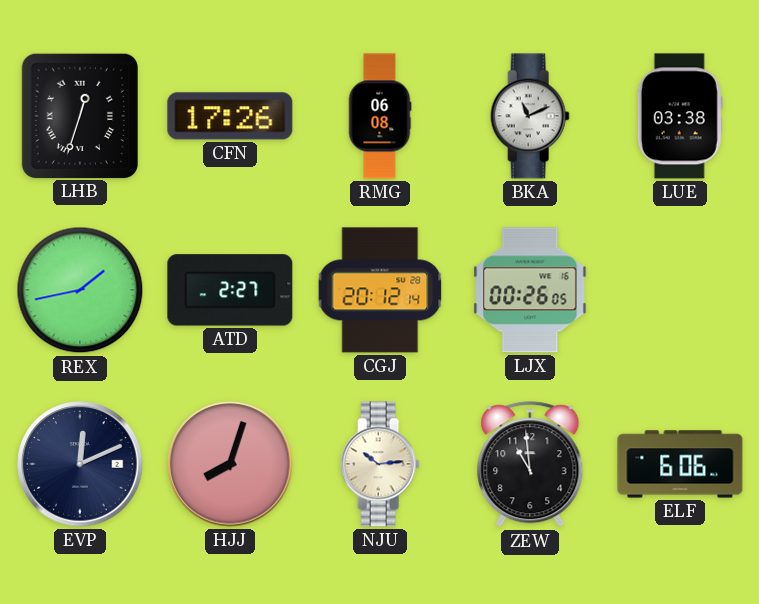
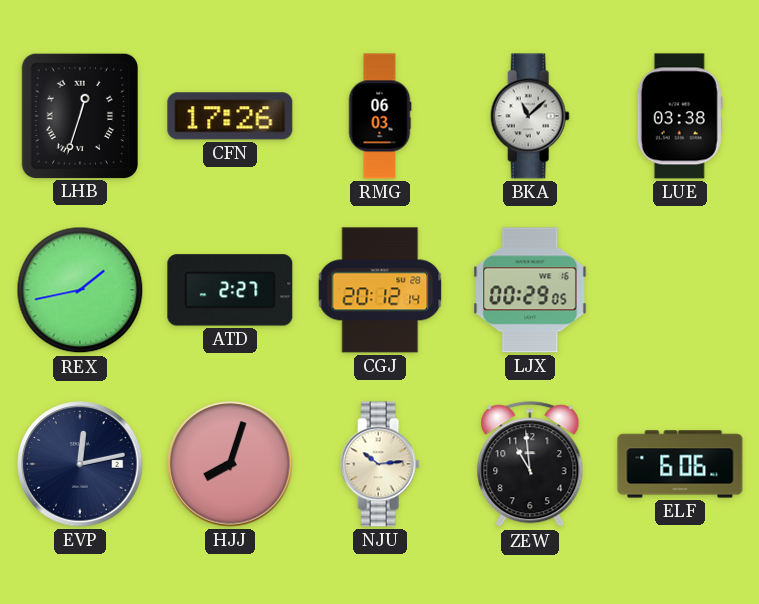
RMG: 06:08 -> 06:03 (380, 116)
BKA: 11:11 -> 11:08 (530, 116)
LJX: 00:26 -> 00:29 (530, 290)
EVP: 12:11 -> 12:13 (80, 464)
